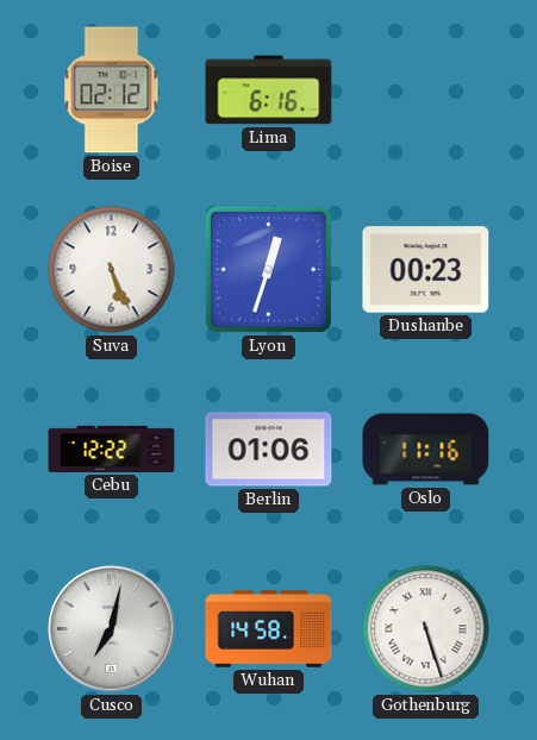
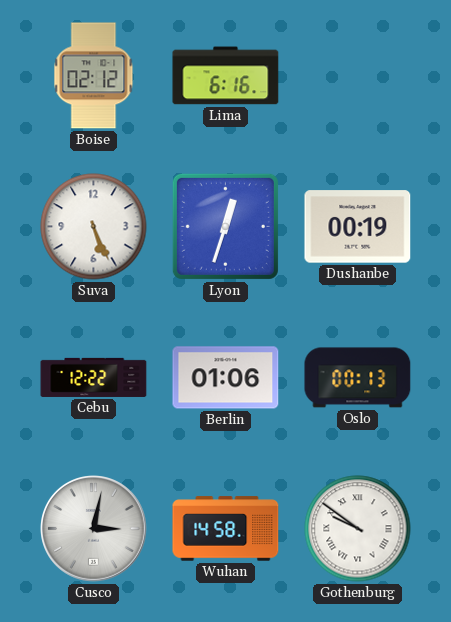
Dushanbe: 00:23 -> 00:19 (358, 227)
Oslo: 11:16 -> 00:13 (358, 378)
Cusco: 7:02 -> 3:02 (94, 529)
Gothenburg: 5:27 -> 9:51 (358, 529)
